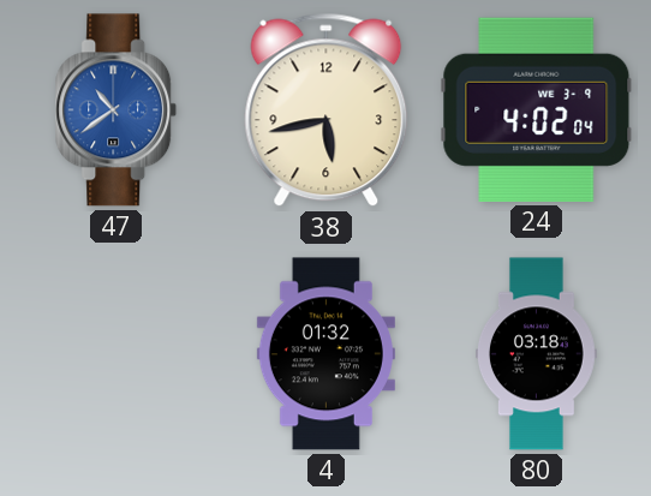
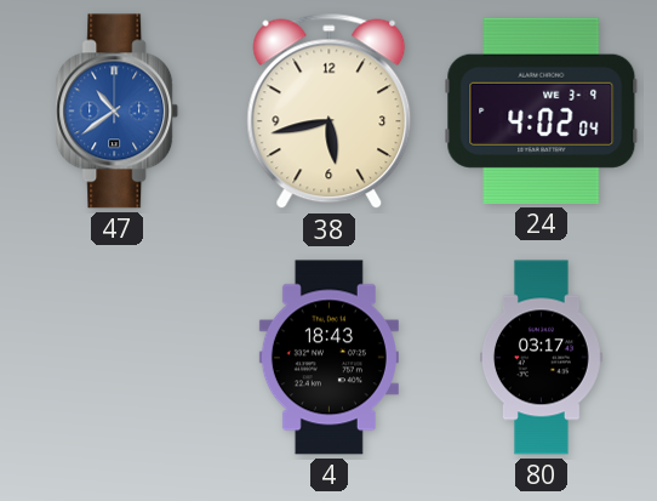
4: 01:32 -> 18:43 (328, 358)
80: 03:18 -> 03:17 (542, 358)
